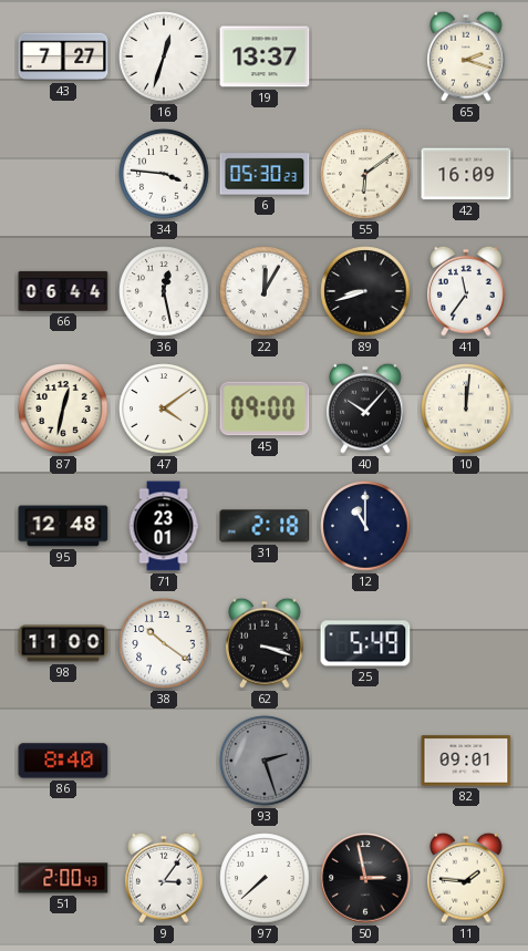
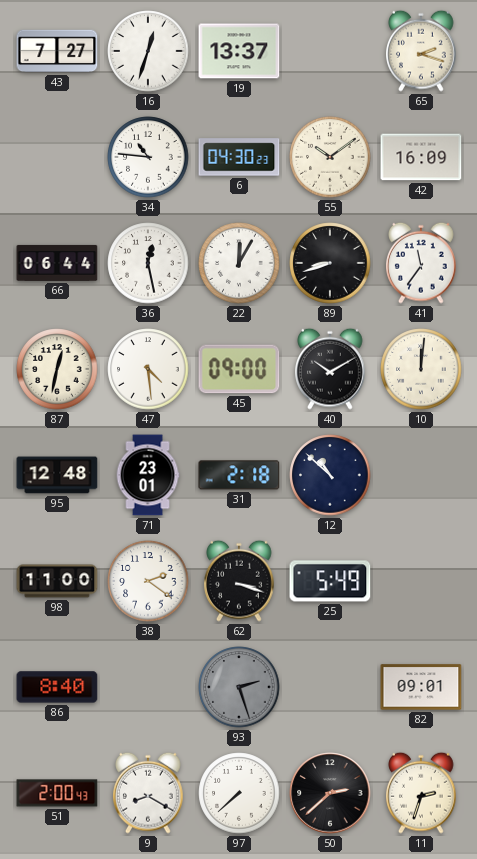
34: 3:46 -> 10:46 (148, 157)
6: 05:30 -> 04:30 (239, 157)
55: 6:09 -> 10:09 (330, 157)
47: 4:09 -> 4:29 (148, 369)
40: 10:07 -> 10:10 (331, 369)
12: 11:00 -> 10:52 (330, 475)
38: 10:21 -> 2:21 (148, 581)
9: 3:06 -> 8:20 (149, 793)
50: 2:58 -> 2:38 (330, 793)
11: 1:46 -> 2:33 (422, 793)
